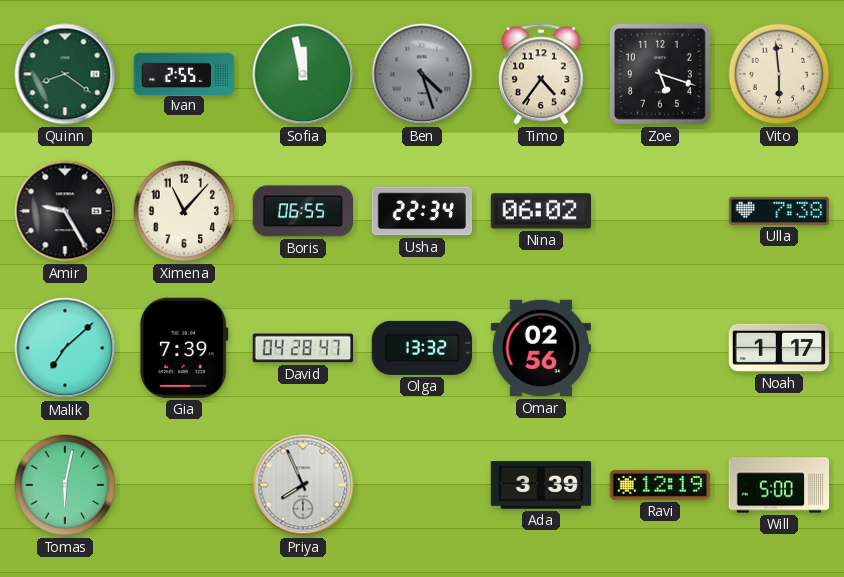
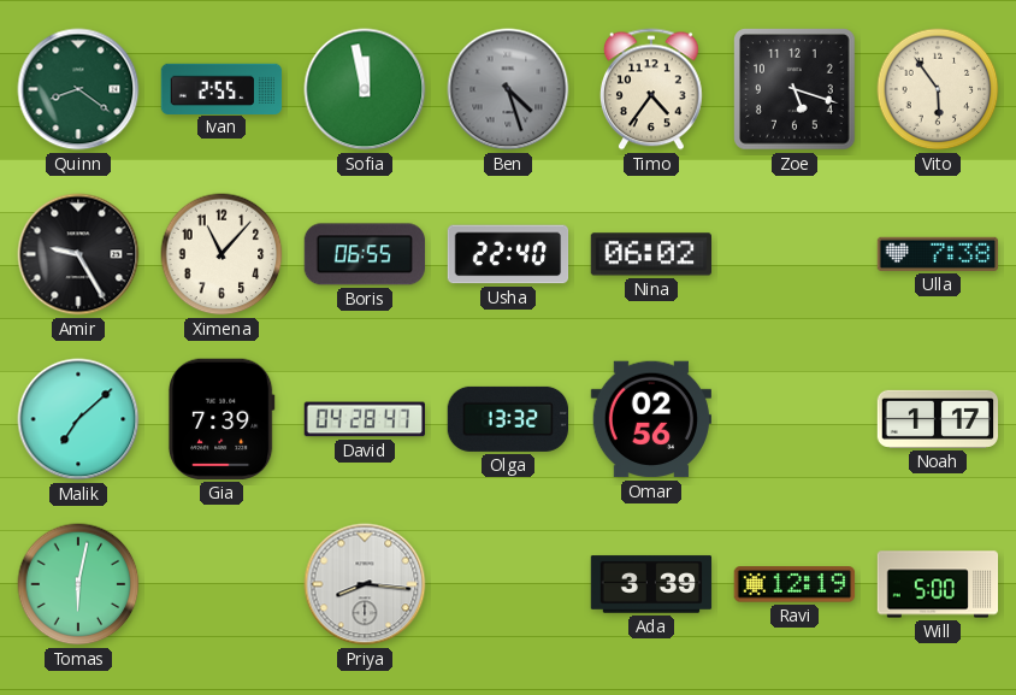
Vito: 5:59 -> 5:54 (938, 89)
Usha: 22:34 -> 22:40 (508, 254)
Priya: 7:56 -> 8:16 (365, 584)
